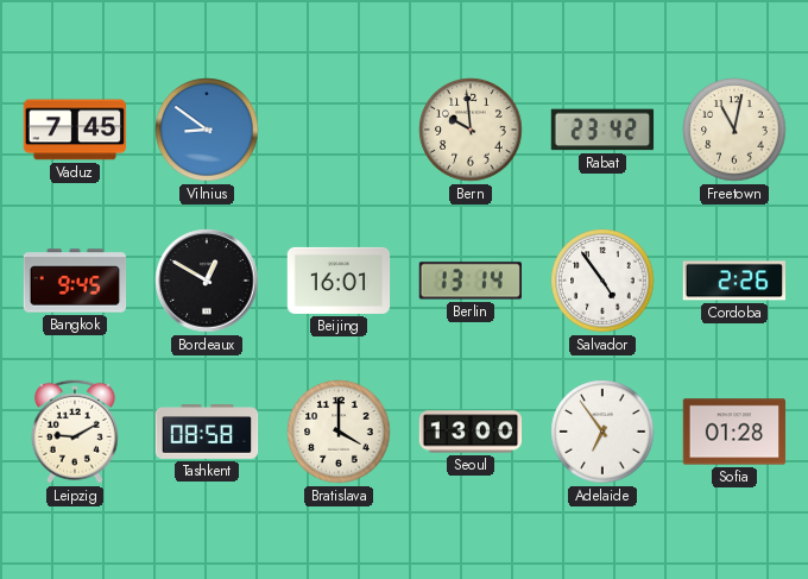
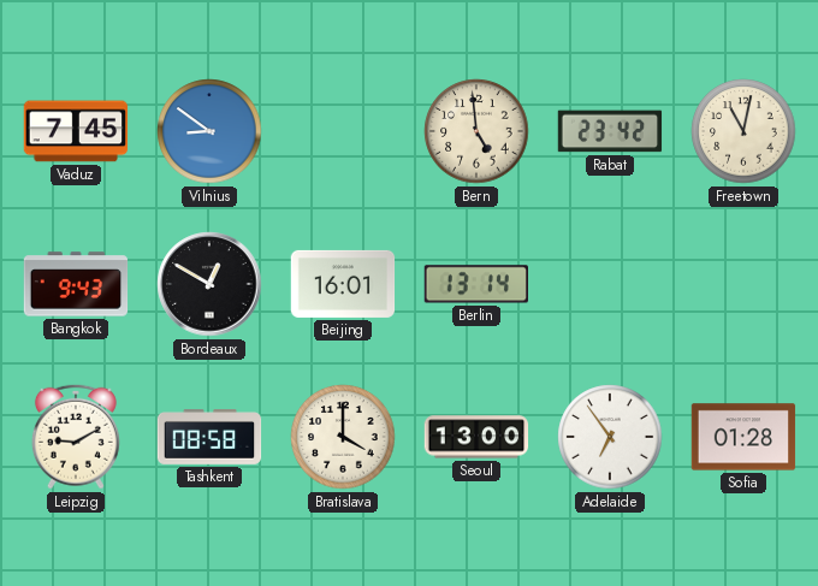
Bern: 9:59 -> 4:59 (476, 131)
Bangkok: 9:45 -> 9:43 (76, 284)
Salvador: 4:54 -> none (602, 281)
Cordoba: 2:26 -> none (733, 281)
